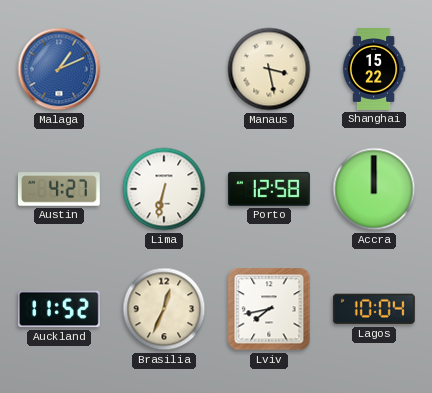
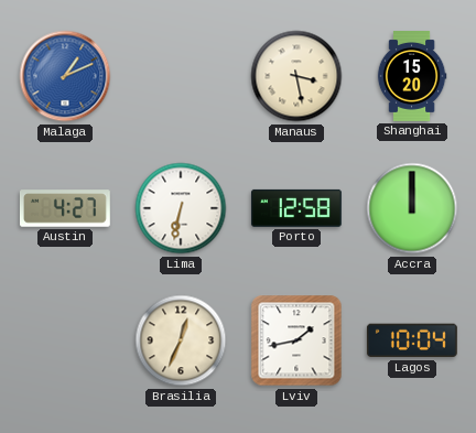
Shanghai: 15:22 -> 15:20 (412, 77)
Auckland: 11:52 -> none (59, 309)
Lviv: 7:43 -> 1:43 (296, 340)
